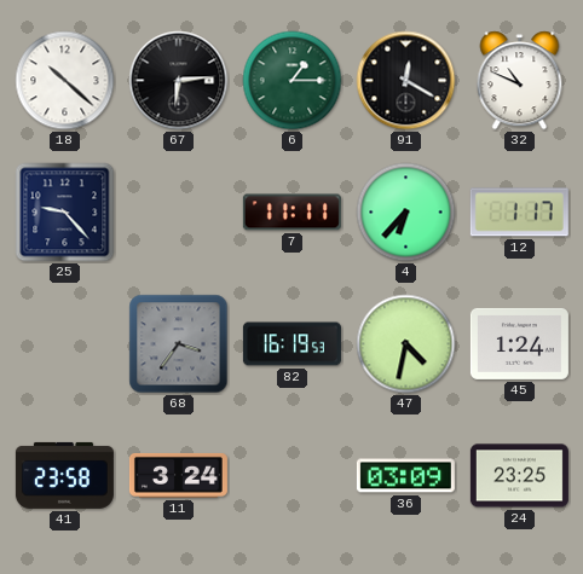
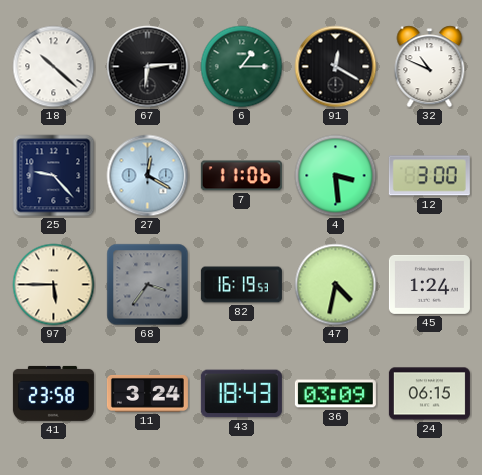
27: none -> 12:20 (148, 176)
7: 11:11 -> 11:06 (241, 176)
4: 6:37 -> 3:29 (336, 176)
12: 1:17 -> 3:00 (429, 176)
97: none -> 5:45 (54, 285)
43: none -> 18:43 (241, 394)
24: 23:25 -> 06:15 (429, 394)
